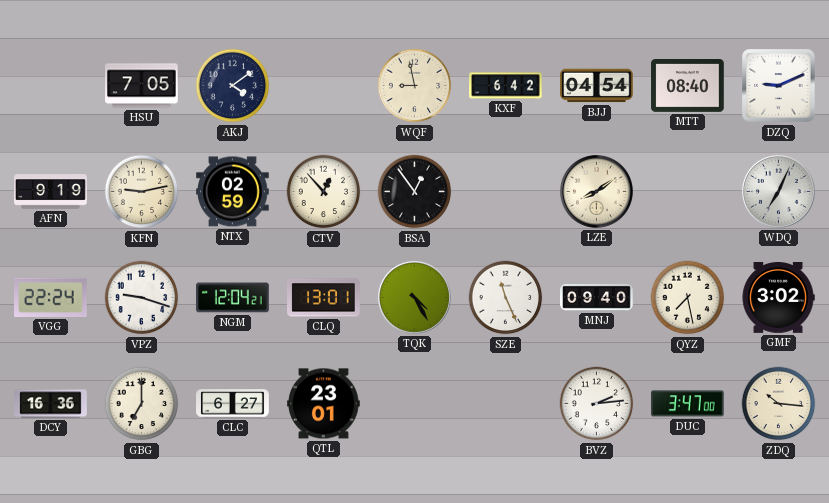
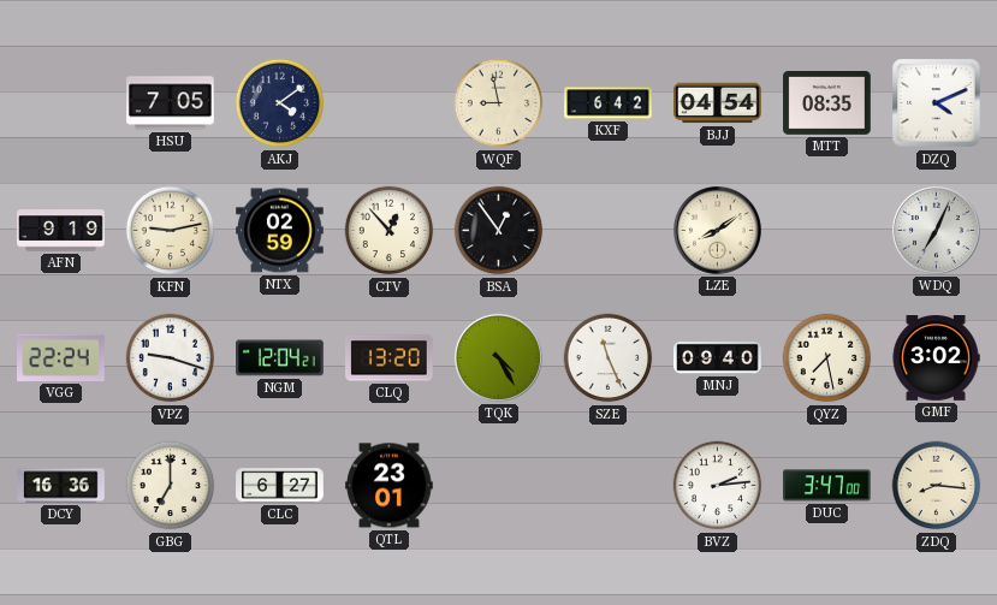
MTT: 08:40 -> 08:35 (827, 103)
DZQ: 9:11 -> 4:11 (937, 103)
CLQ: 13:01 -> 13:20 (390, 358)
ZDQ: 10:16 -> 8:16 (937, 486)
